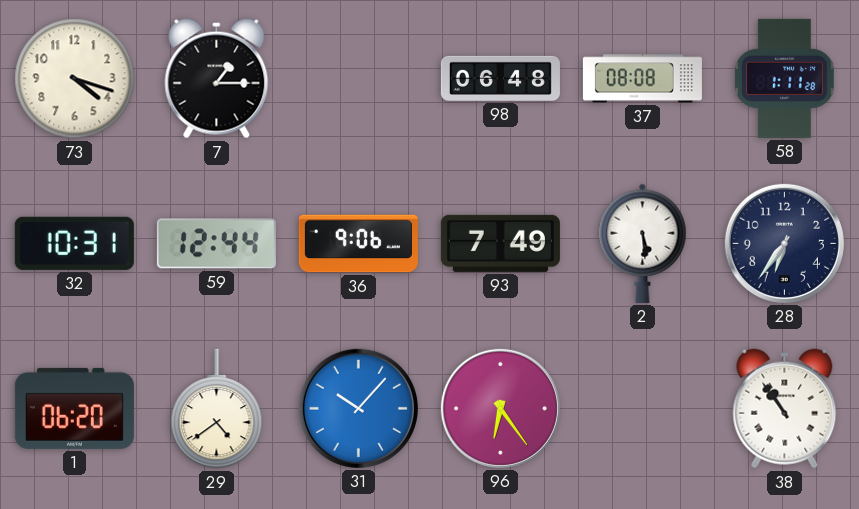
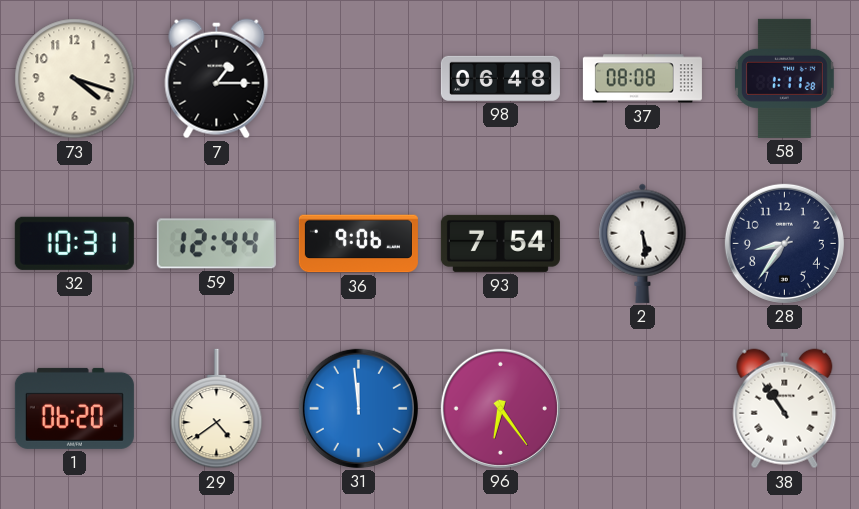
93: 7:49 -> 7:54 (500, 243)
28: 6:36 -> 8:36 (784, 243)
31: 10:07 -> 11:59 (358, 408)
